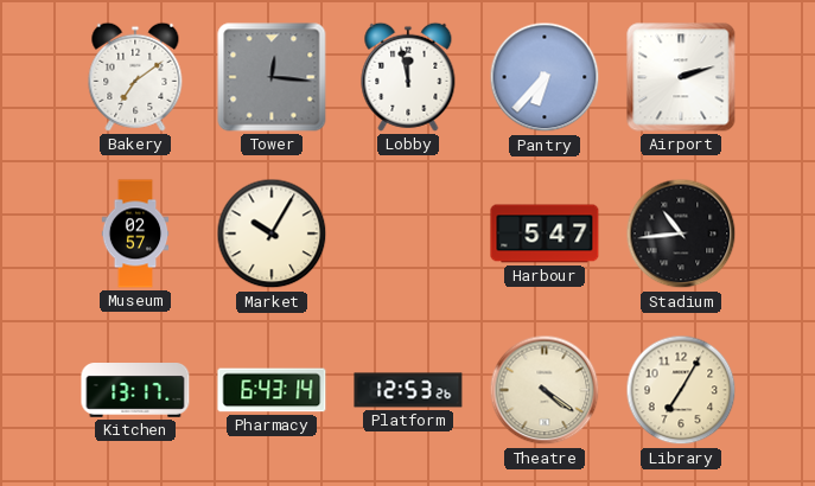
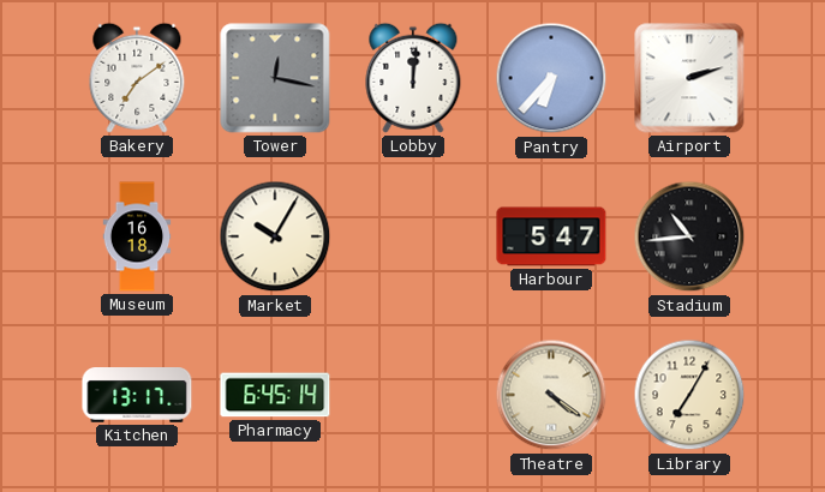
Tower: 12:16 -> 12:17 (275, 78)
Lobby: 11:58 -> 12:01 (413, 78)
Museum: 02:57 -> 16:18 (137, 236)
Pharmacy: 6:43 -> 6:45 (275, 395)
Platform: 12:53 -> none (408, 390)
